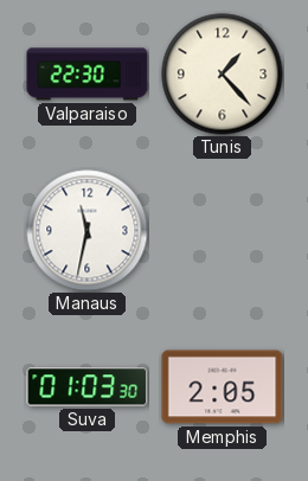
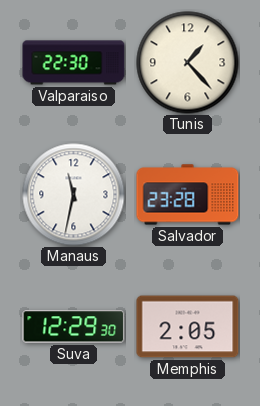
Salvador: none -> 23:28 (188, 195)
Suva: 01:03 -> 12:29 (74, 327)
